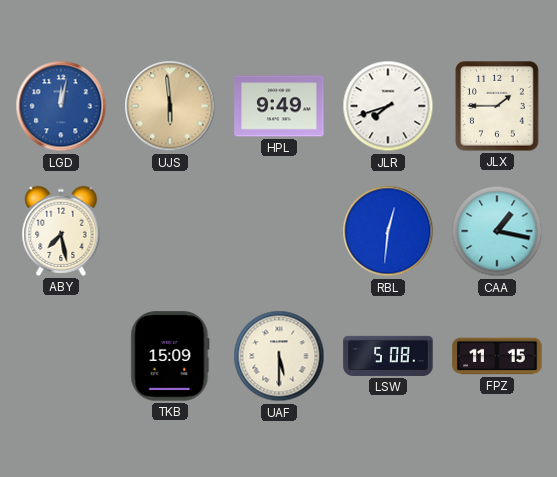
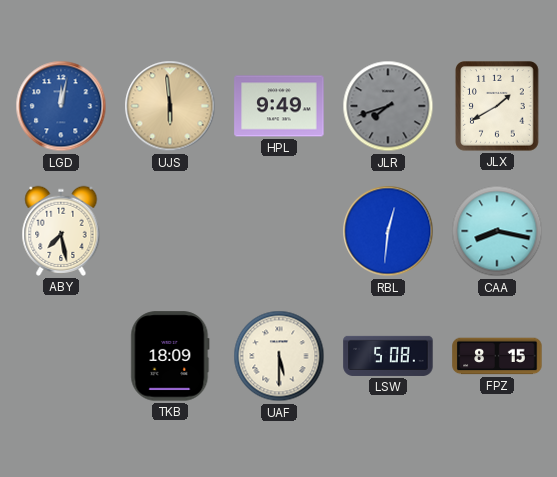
JLR dial: white -> grey (388, 106)
JLX: 1:45 -> 1:40 (498, 106)
CAA: 1:17 -> 8:17 (497, 231)
TKB: 15:09 -> 18:09 (170, 356)
FPZ: 11:15 -> 8:15 (497, 356)
